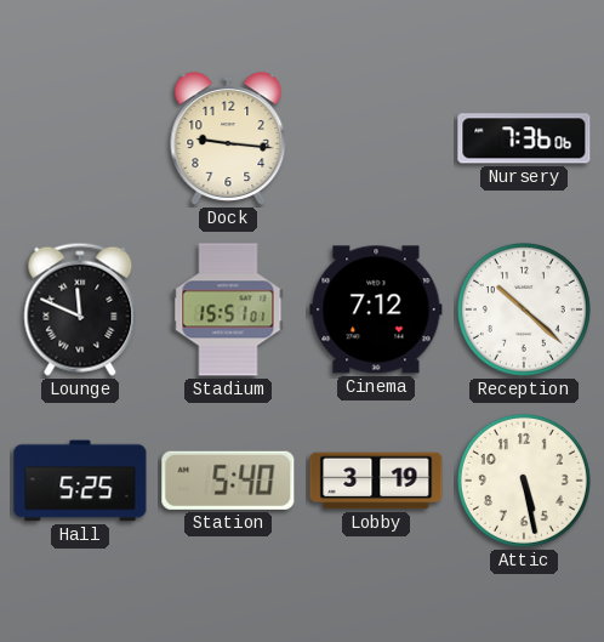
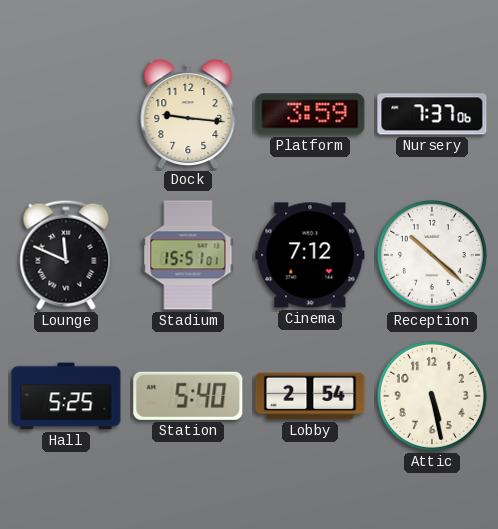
Platform: none -> 3:59 (310, 114)
Nursery: 7:36 -> 7:37 (432, 114)
Lobby: 3:19 -> 2:54 (310, 396)
